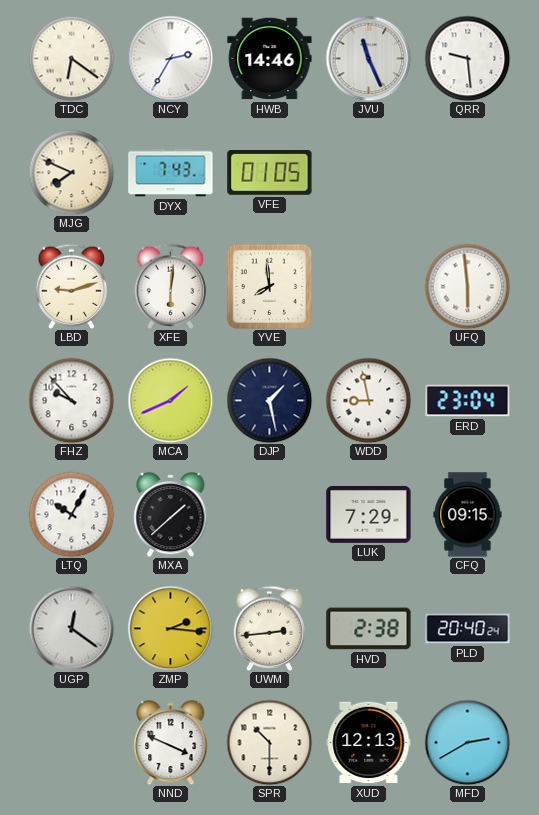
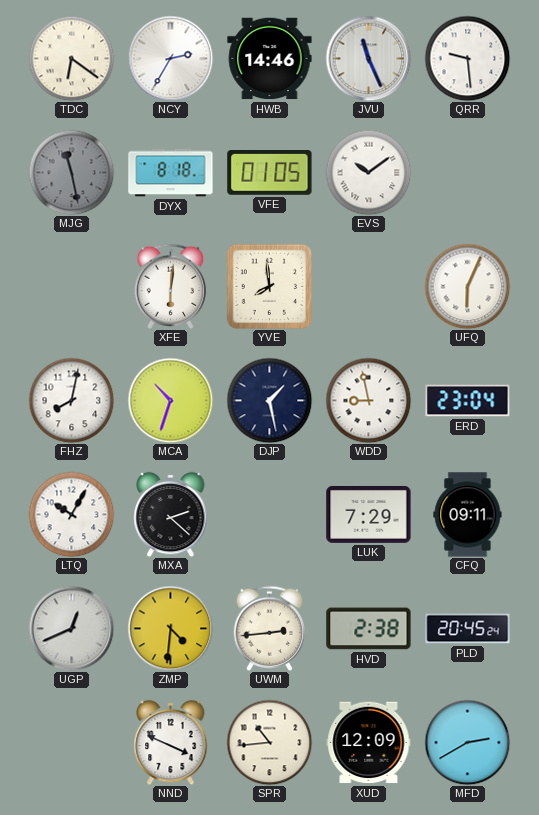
MJG: 7:49 -> 11:28 (71, 172)
MJG dial: cream -> grey (71, 172)
DYX: 7:43 -> 8:18 (171, 173)
EVS: none -> 10:09 (368, 172)
LBD: 9:12 -> none (72, 286)
UFQ: 5:59 -> 6:04 (467, 286)
FHZ: 9:53 -> 8:02 (71, 400)
MCA: 1:41 -> 10:33 (170, 400)
MXA: 1:38 -> 2:22 (171, 514)
CFQ: 09:15 -> 09:11 (468, 515)
UGP: 12:21 -> 12:41 (71, 628)
ZMP: 2:16 -> 4:31 (170, 628)
PLD: 20:40 -> 20:45 (468, 629)
SPR: 10:30 -> 10:44 (269, 742)
XUD: 12:13 -> 12:09 (369, 743)
